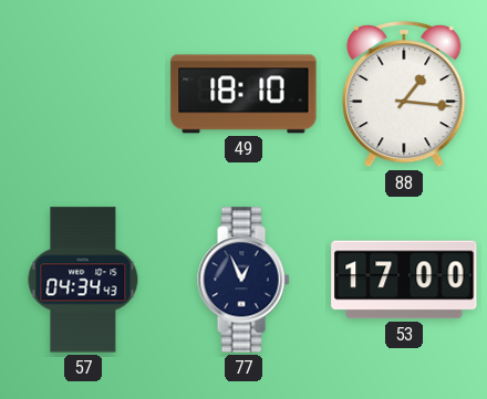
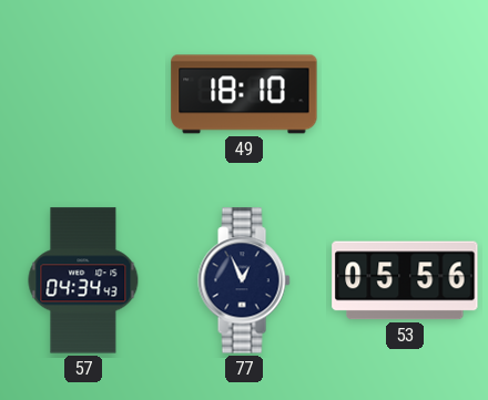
88: 1:16 -> none (404, 94)
53: 17:00 -> 05:56 (405, 280)
